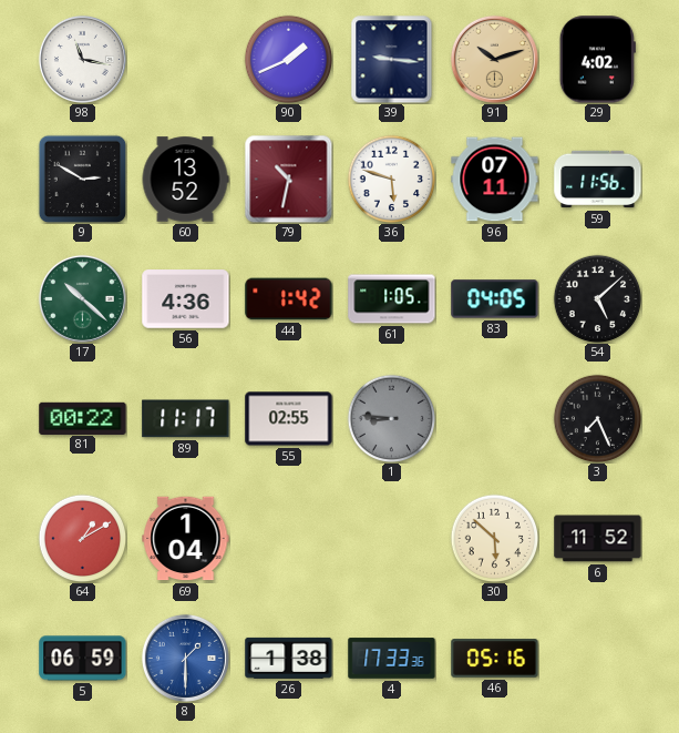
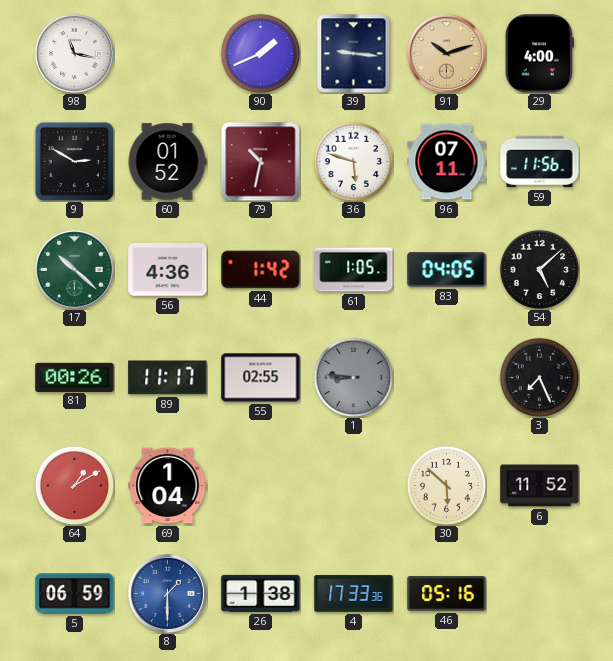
29: 4:02 -> 4:00 (539, 54)
60: 13:52 -> 01:52 (167, 162)
81: 00:22 -> 00:26 (75, 377)
